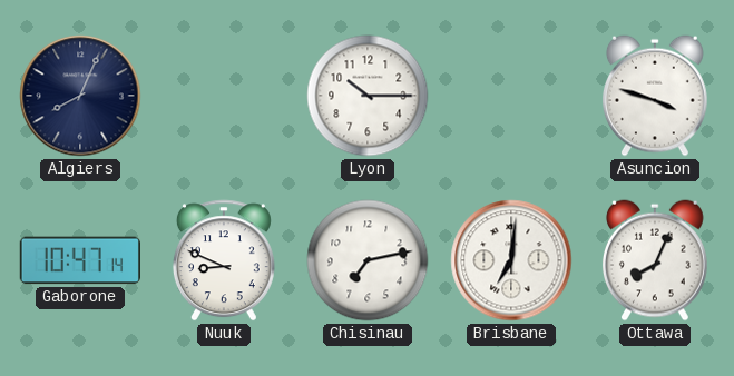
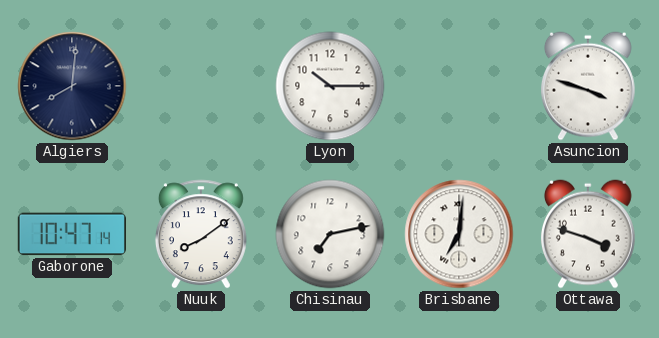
Algiers: 8:04 -> 8:01 (72, 86)
Nuuk: 8:49 -> 8:09 (201, 234)
Ottawa: 8:04 -> 3:48 (588, 234)
